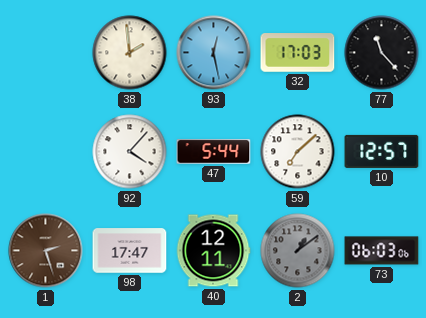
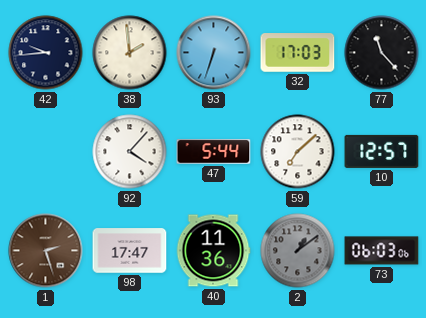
42: none -> 9:44 (46, 53)
93: 12:28 -> 6:33 (214, 53)
40: 12:11 -> 11:36 (213, 251)
